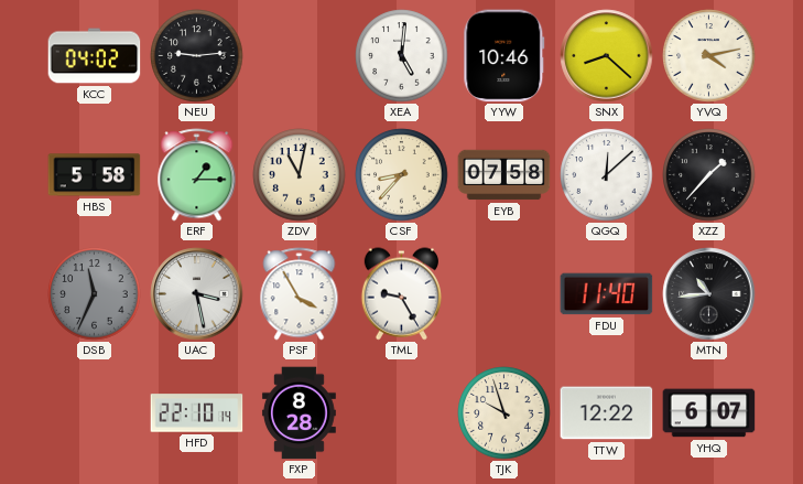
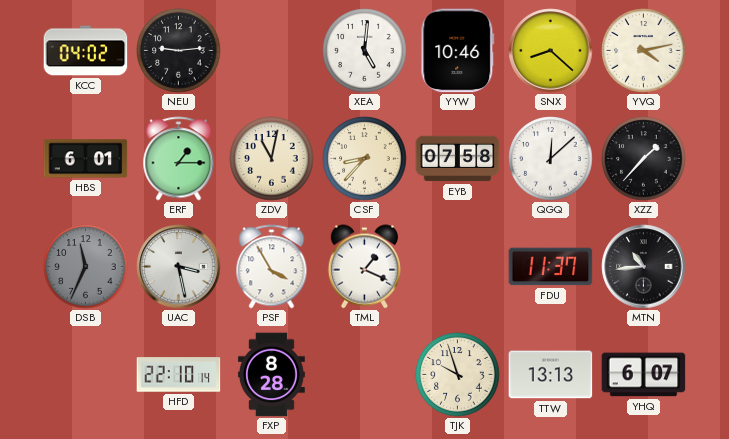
HBS: 5:58 -> 6:01 (86, 159)
TML: 9:25 -> 1:19 (364, 267)
FDU: 11:40 -> 11:37 (551, 267)
TTW: 12:22 -> 13:13 (551, 375)
